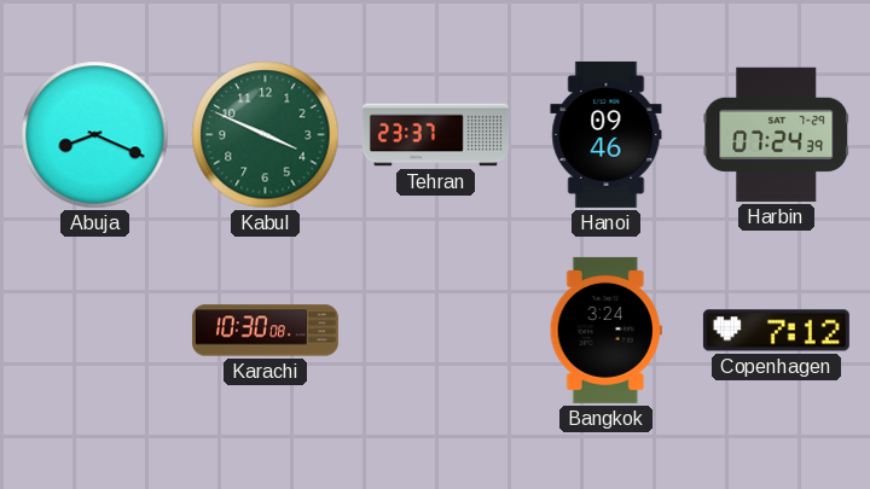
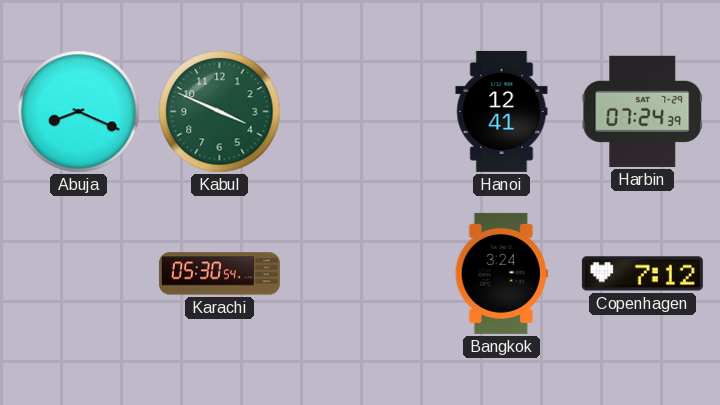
Tehran: 23:37 -> none (435, 135)
Hanoi: 09:46 -> 12:41 (502, 111)
Karachi: 10:30 -> 05:30 (219, 274)
